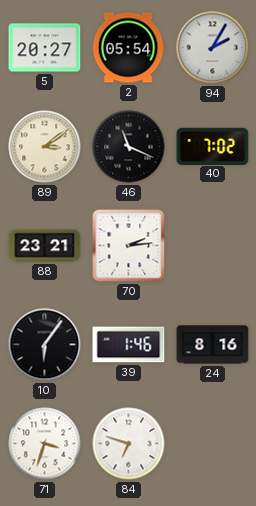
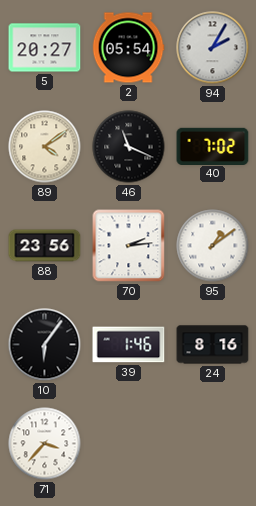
89: 3:09 -> 4:09 (45, 147)
88: 23:21 -> 23:56 (45, 246)
95: none -> 1:09 (213, 246)
71: 3:33 -> 3:37 (45, 444)
84: 6:48 -> none (129, 444)
